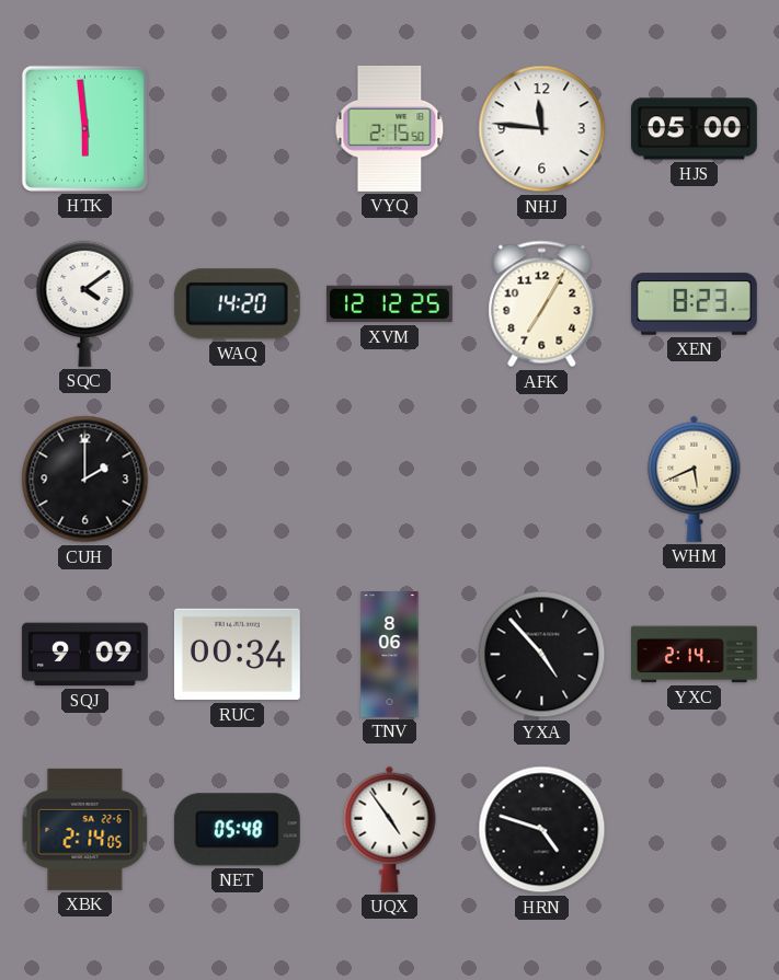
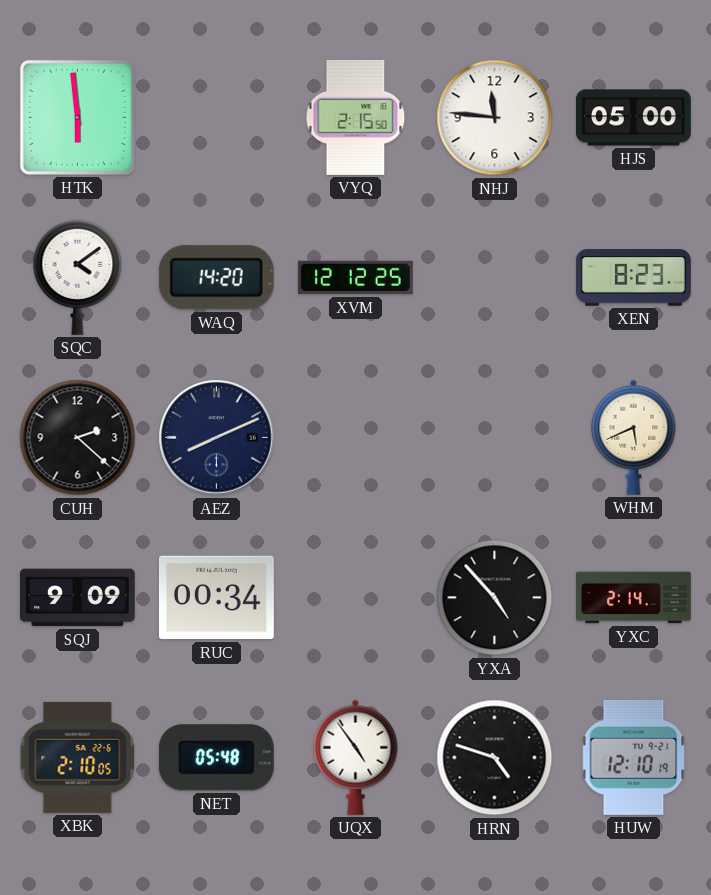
AFK: 7:05 -> none (542, 304)
CUH: 2:00 -> 2:22 (78, 438)
AEZ: none -> 8:11 (217, 438)
TNV: 8:06 -> none (390, 655)
XBK: 2:14 -> 2:10 (78, 757)
HUW: none -> 12:10 (634, 757)
